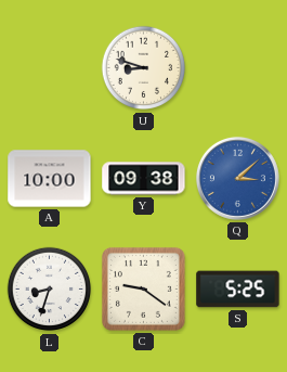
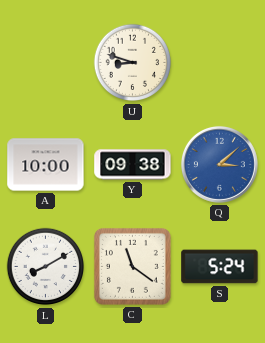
L: 8:33 -> 8:10 (46, 267)
C: 9:21 -> 11:21 (132, 266)
S: 5:25 -> 5:24 (220, 267)
